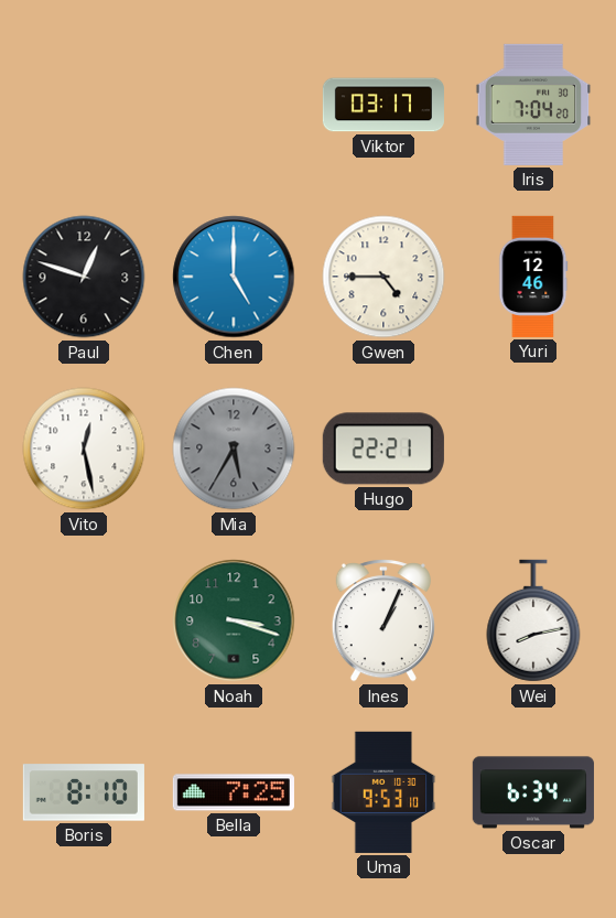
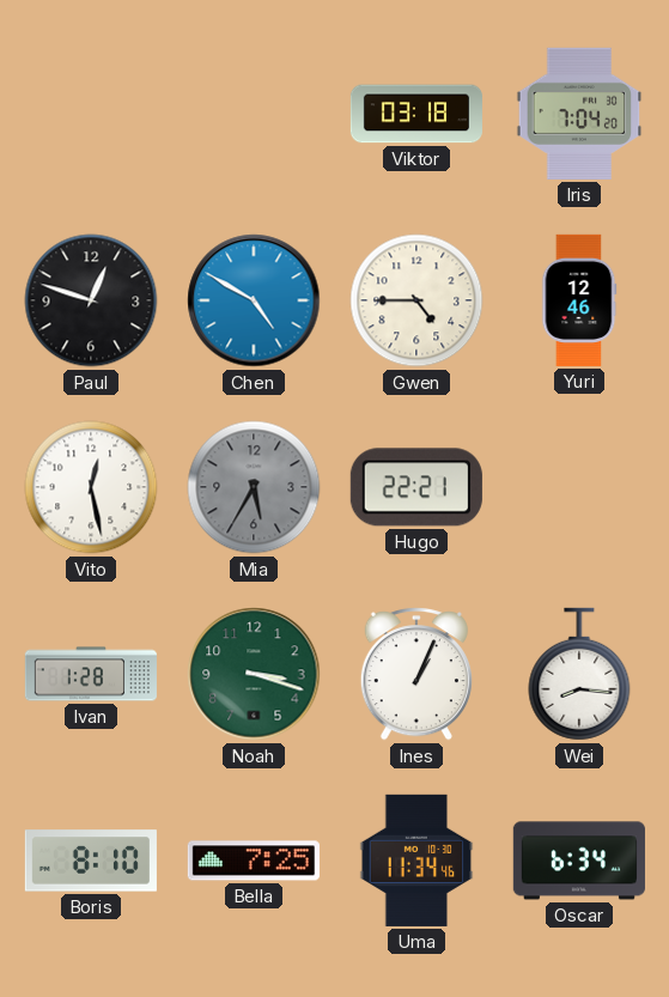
Viktor: 03:17 -> 03:18 (416, 114)
Chen: 5:00 -> 4:50 (254, 300)
Ivan: none -> 1:28 (91, 674)
Wei: 8:13 -> 8:16 (579, 674)
Uma: 9:53 -> 11:34 (416, 861)
